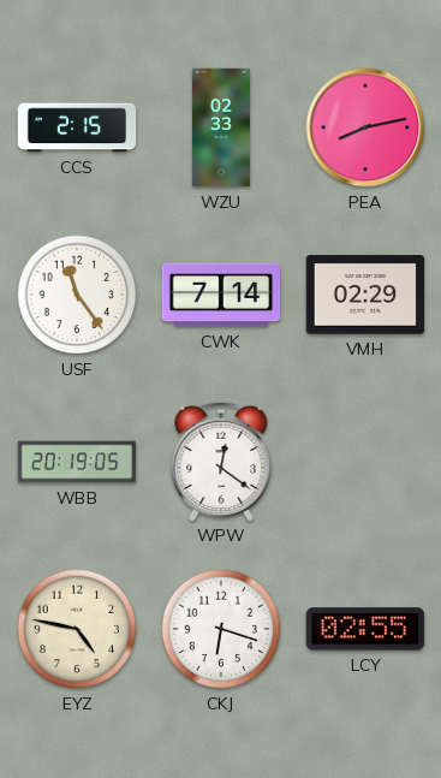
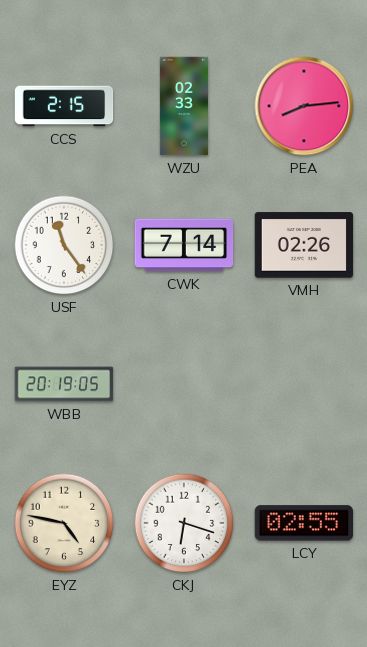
PEA: 8:13 -> 8:14 (304, 106)
VMH: 02:29 -> 02:26 (304, 245)
WPW: 12:21 -> none (221, 461)
